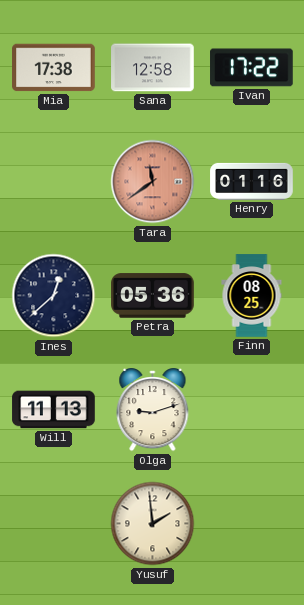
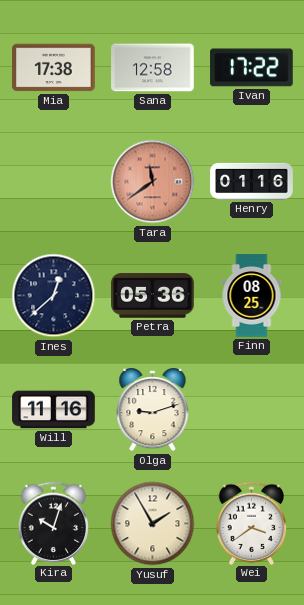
Will: 11:13 -> 11:16 (54, 410)
Kira: none -> 10:03 (54, 523)
Yusuf: 1:59 -> 1:55 (153, 524)
Wei: none -> 3:39 (252, 523)
